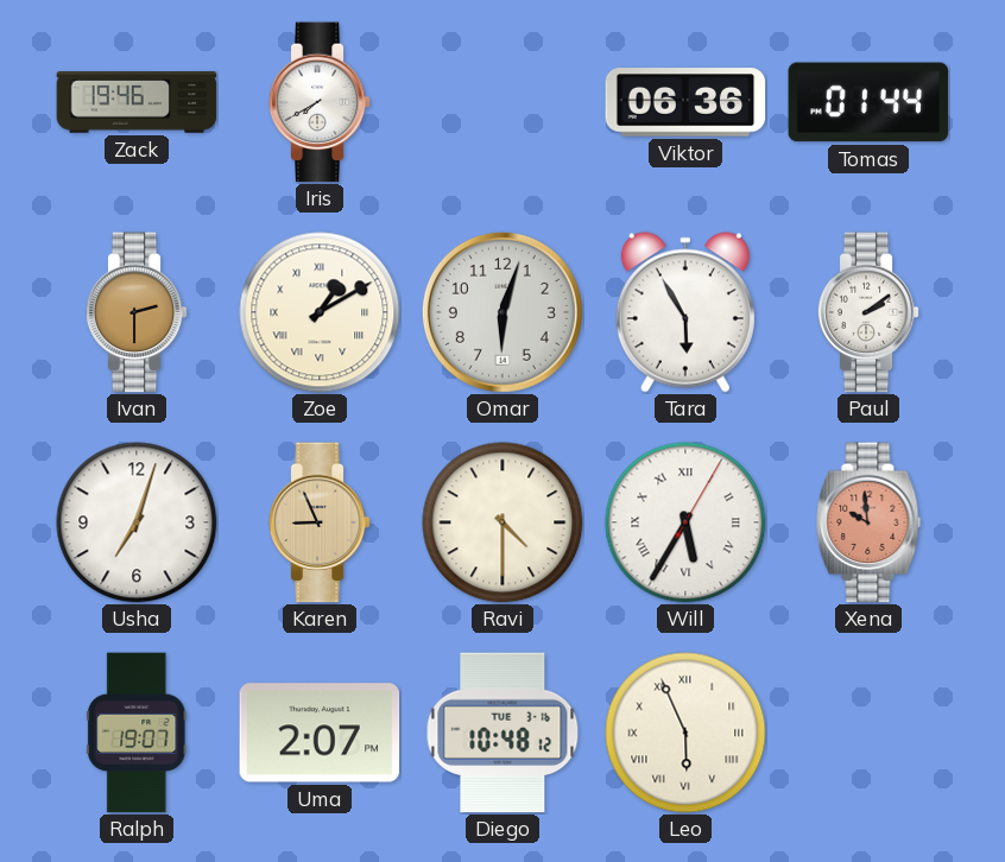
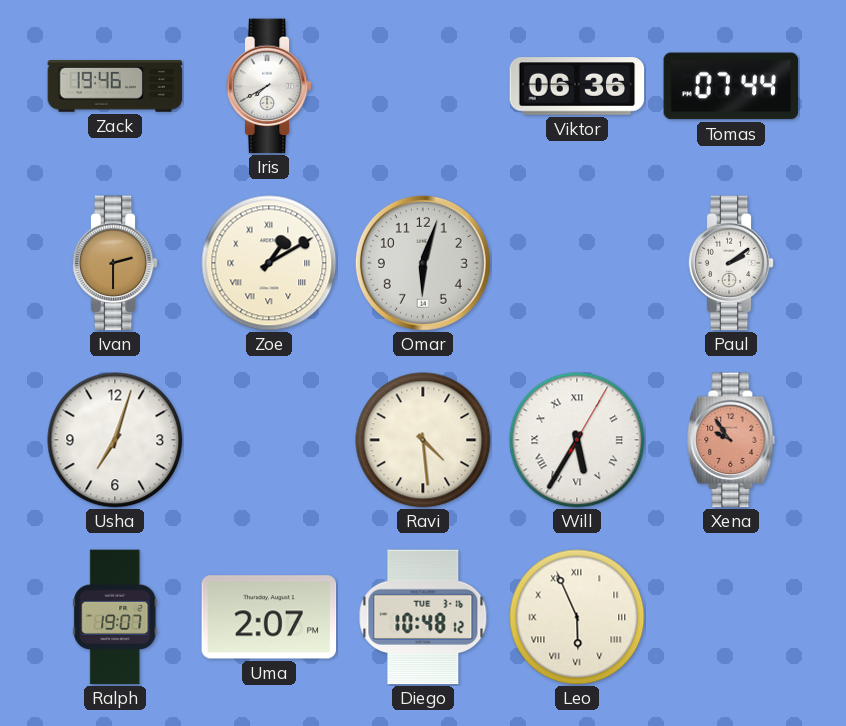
Tomas: 01:44 -> 07:44 (731, 86)
Tara: 5:55 -> none (685, 312)
Karen: 8:56 -> none (320, 522)
Ravi: 4:30 -> 4:29 (423, 440)
Xena: 9:59 -> 9:54 (731, 440)
